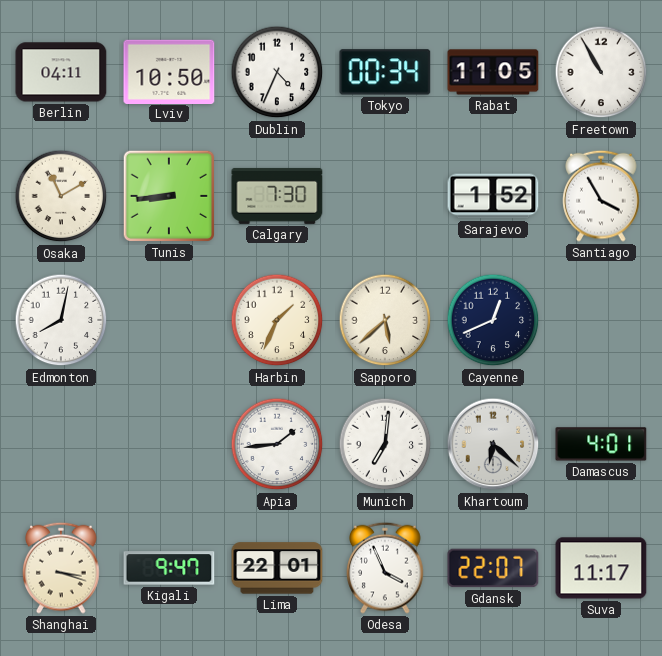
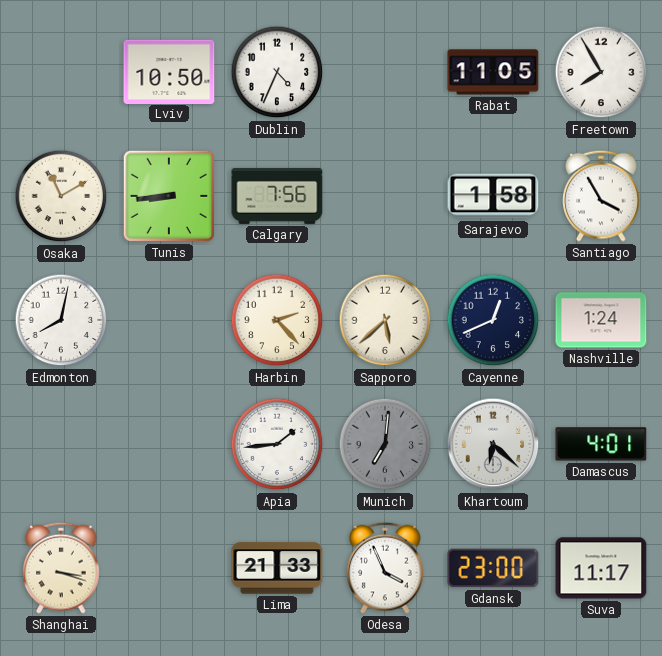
Berlin: 04:11 -> none (61, 72)
Tokyo: 00:34 -> none (385, 72)
Freetown: 10:55 -> 7:55 (601, 72)
Calgary: 7:30 -> 7:56 (277, 196)
Sarajevo: 1:52 -> 1:58 (493, 196)
Harbin: 1:34 -> 2:23 (277, 320)
Nashville: none -> 1:24 (601, 320)
Munich dial: white -> grey (385, 444)
Kigali: 9:47 -> none (169, 568)
Lima: 22:01 -> 21:33 (277, 568)
Gdansk: 22:07 -> 23:00 (493, 568)
